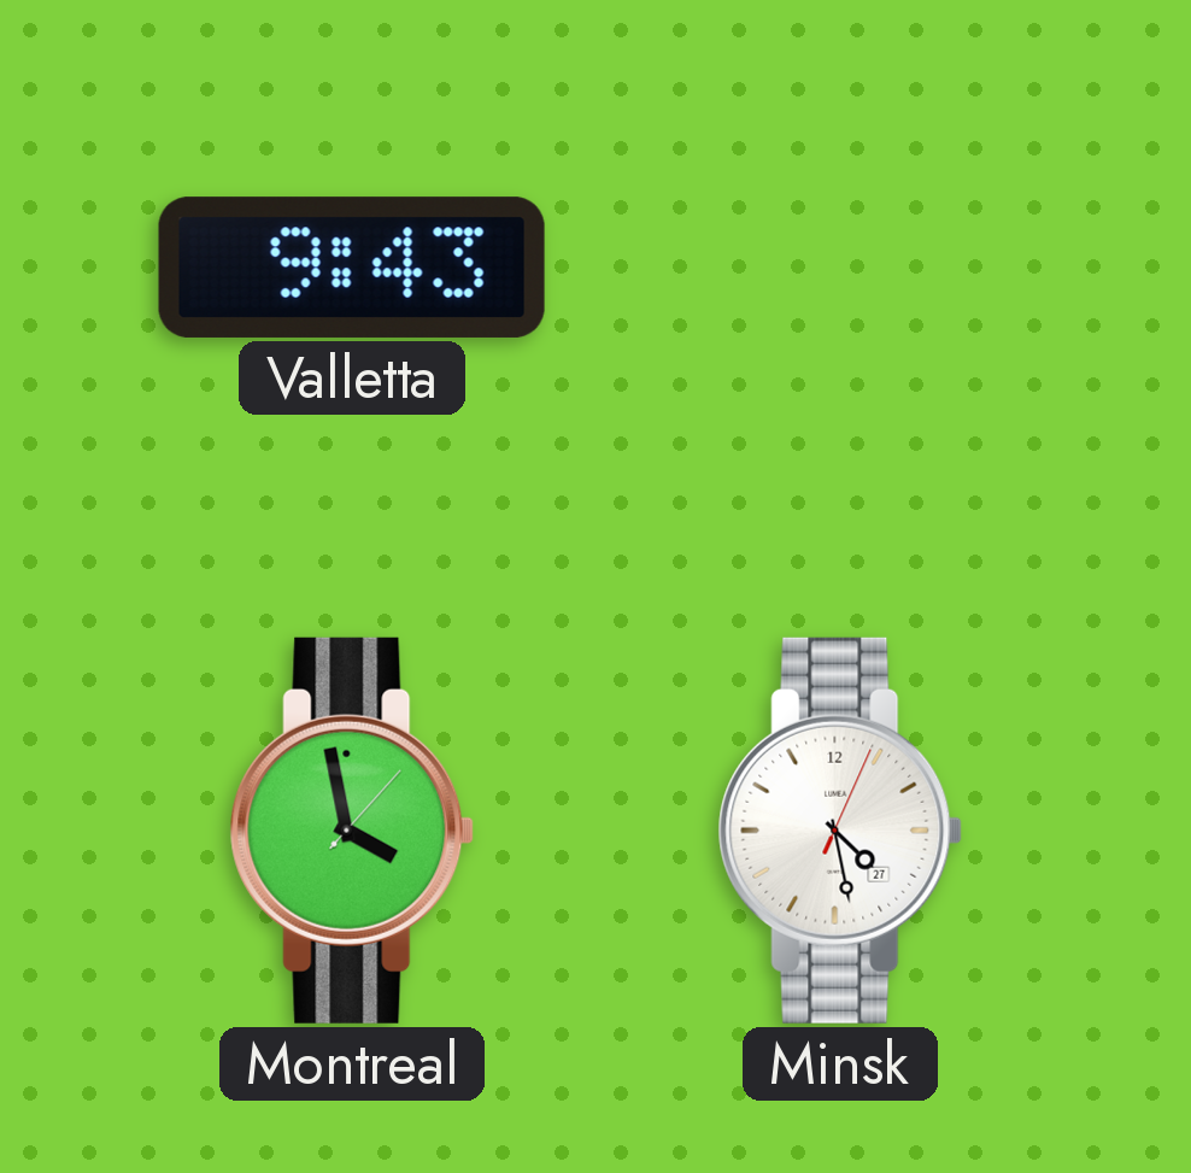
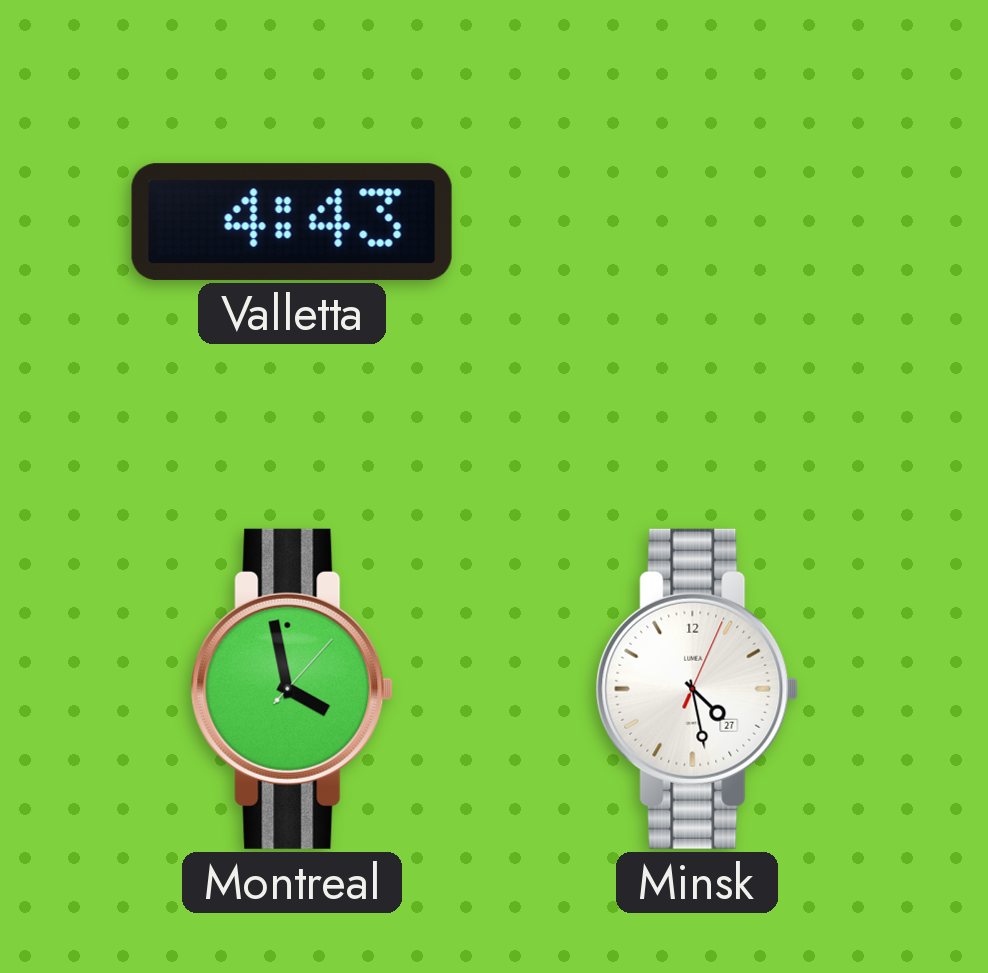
Valletta: 9:43 -> 4:43 (292, 222)
